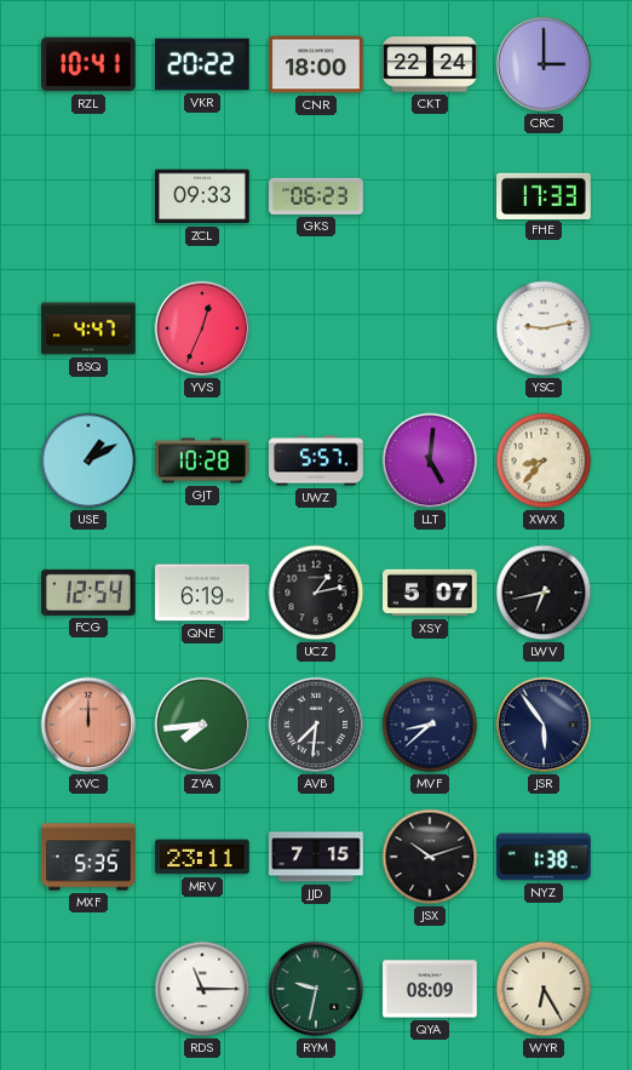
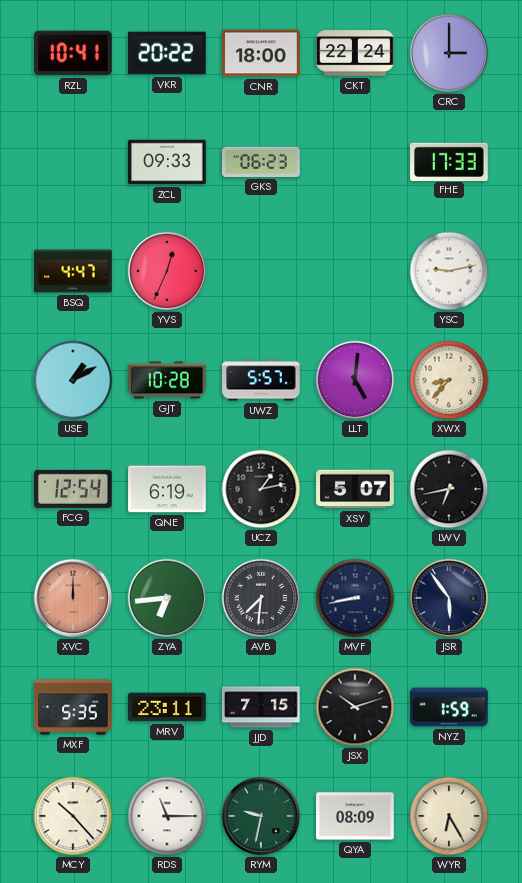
ZYA: 7:44 -> 6:44 (167, 598)
MVF: 8:38 -> 8:43 (355, 598)
NYZ: 1:38 -> 1:59 (449, 707)
MCY: none -> 10:23 (73, 816)
